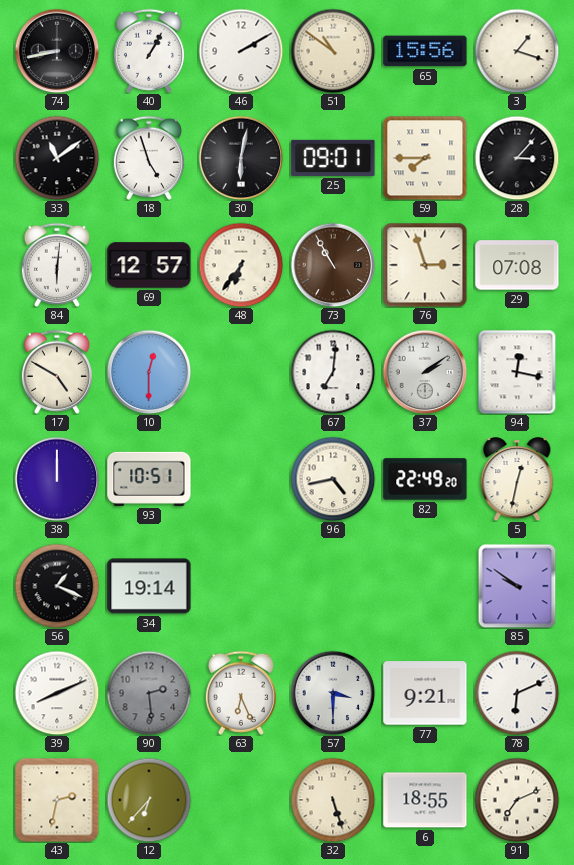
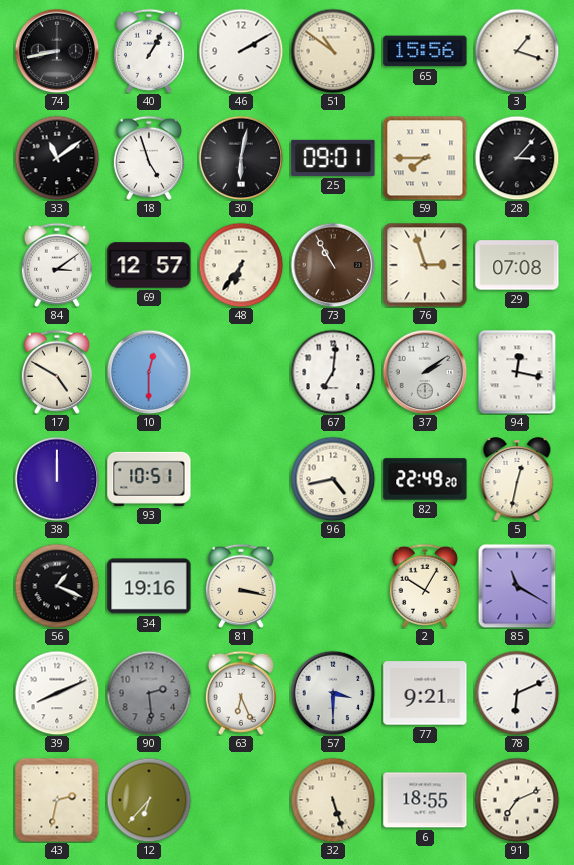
84: 6:01 -> 3:09 (57, 265)
34: 19:14 -> 19:16 (149, 586)
81: none -> 3:17 (241, 586)
2: none -> 10:05 (425, 586)
85: 9:51 -> 11:20 (517, 586)
